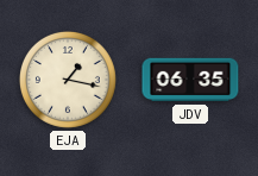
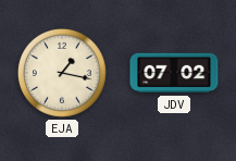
JDV: 06:35 -> 07:02 (174, 73)
